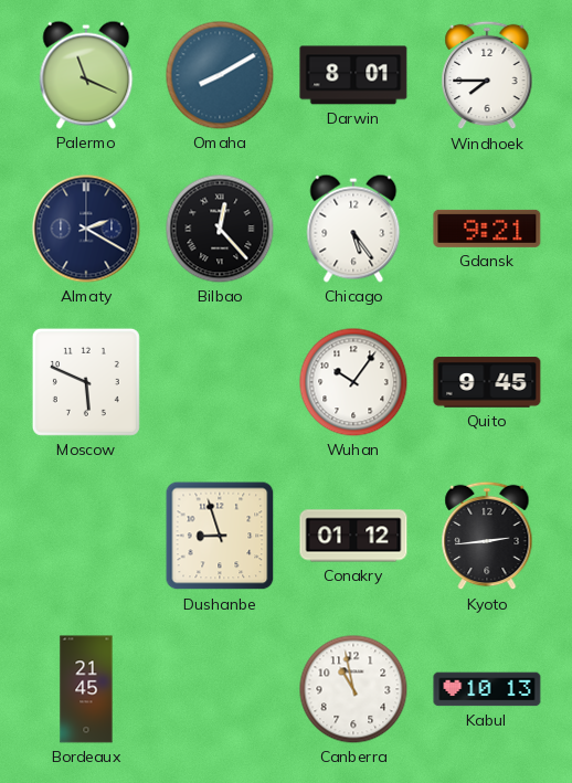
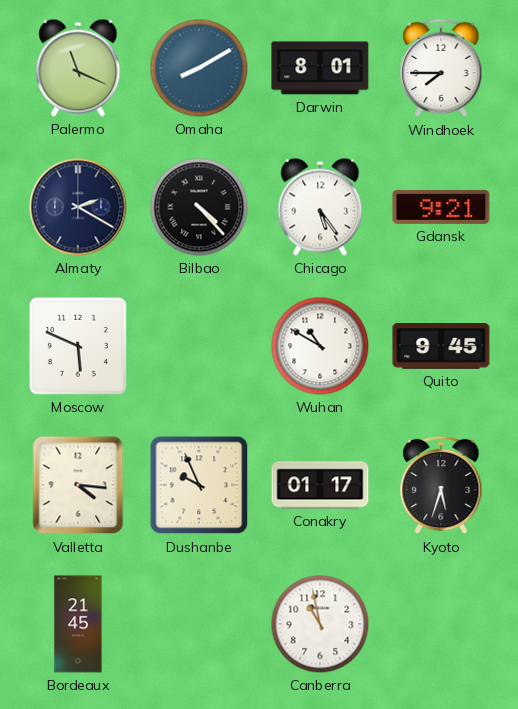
Bilbao: 12:23 -> 4:23 (199, 207)
Wuhan: 10:06 -> 10:50 (320, 346)
Valletta: none -> 4:16 (78, 485)
Dushanbe: 8:57 -> 9:56 (199, 485)
Conakry: 01:12 -> 01:17 (320, 485)
Kyoto: 2:44 -> 5:33 (441, 485)
Kabul: 10:13 -> none (487, 689)
